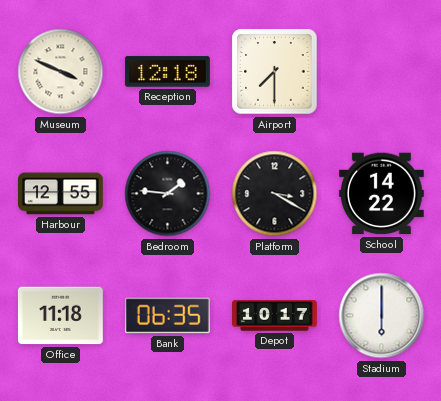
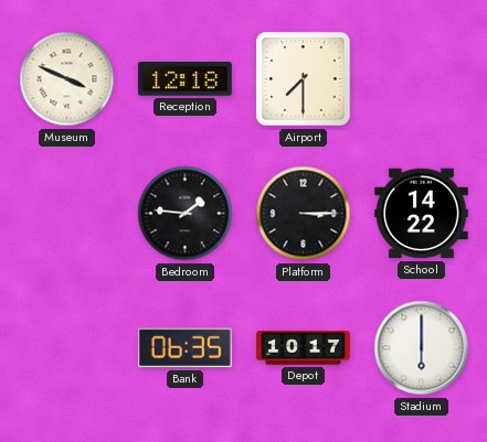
Harbour: 12:55 -> none (61, 194)
Platform: 3:20 -> 3:15 (304, 214)
Office: 11:18 -> none (61, 316)
